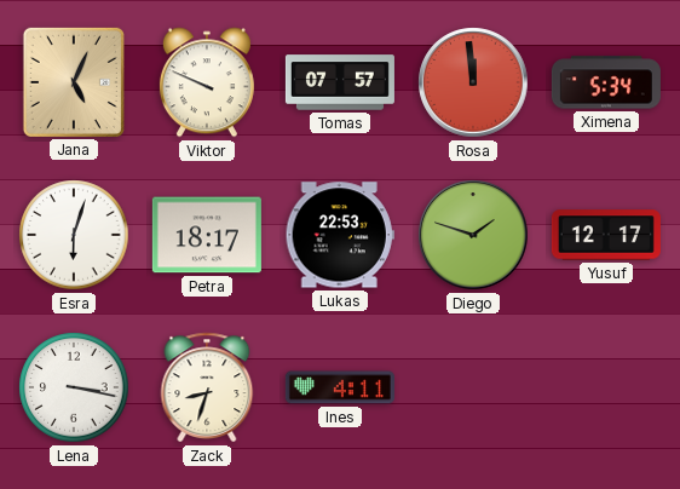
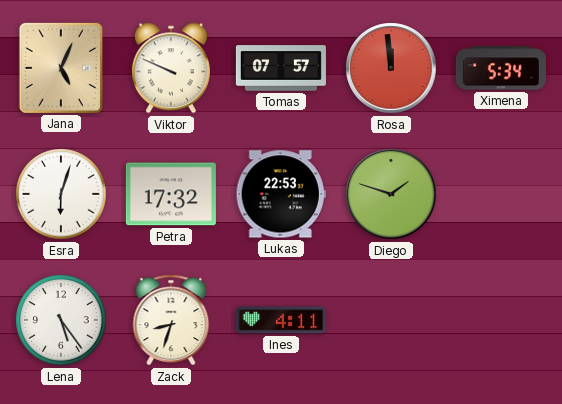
Petra: 18:17 -> 17:32 (171, 194)
Yusuf: 12:17 -> none (606, 235)
Lena: 3:17 -> 5:24 (61, 320)
